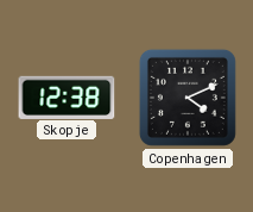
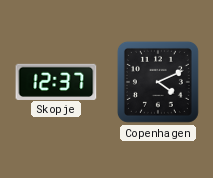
Skopje: 12:38 -> 12:37 (56, 81)
